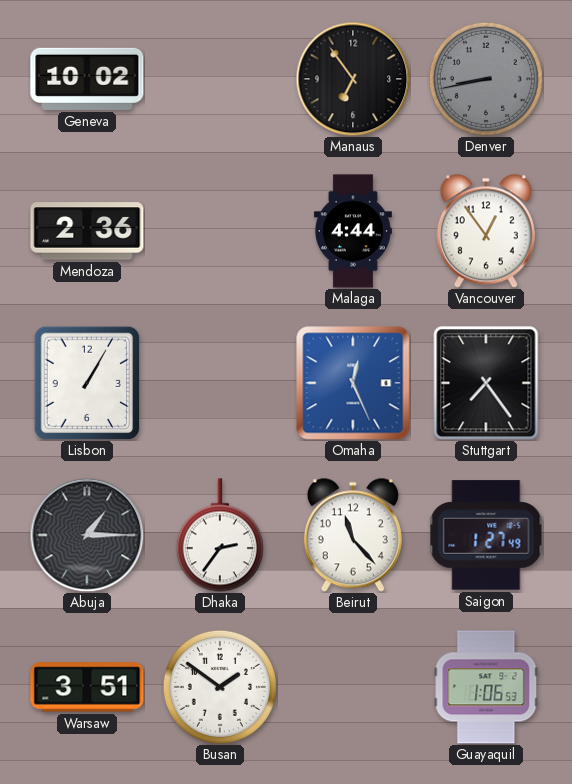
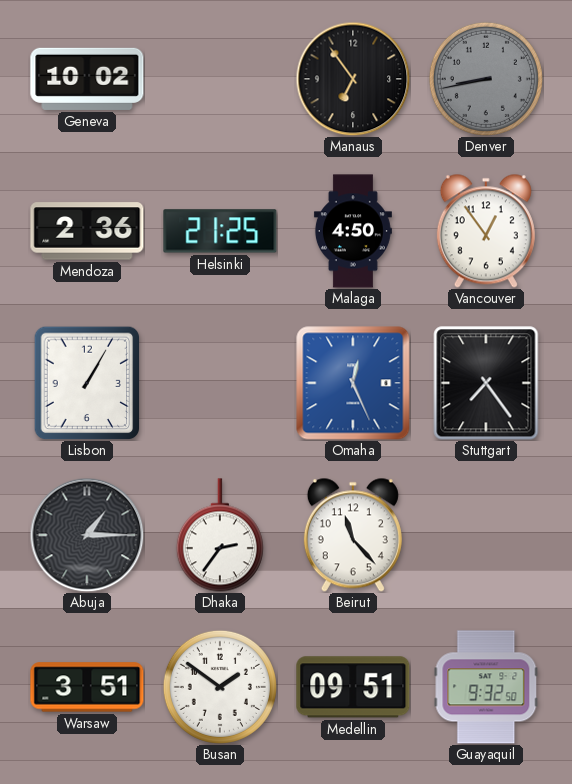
Helsinki: none -> 21:25 (220, 231)
Malaga: 4:44 -> 4:50 (353, 231)
Saigon: 1:27 -> none (486, 535)
Medellin: none -> 09:51 (353, 687)
Guayaquil: 1:06 -> 9:32 (486, 687)
